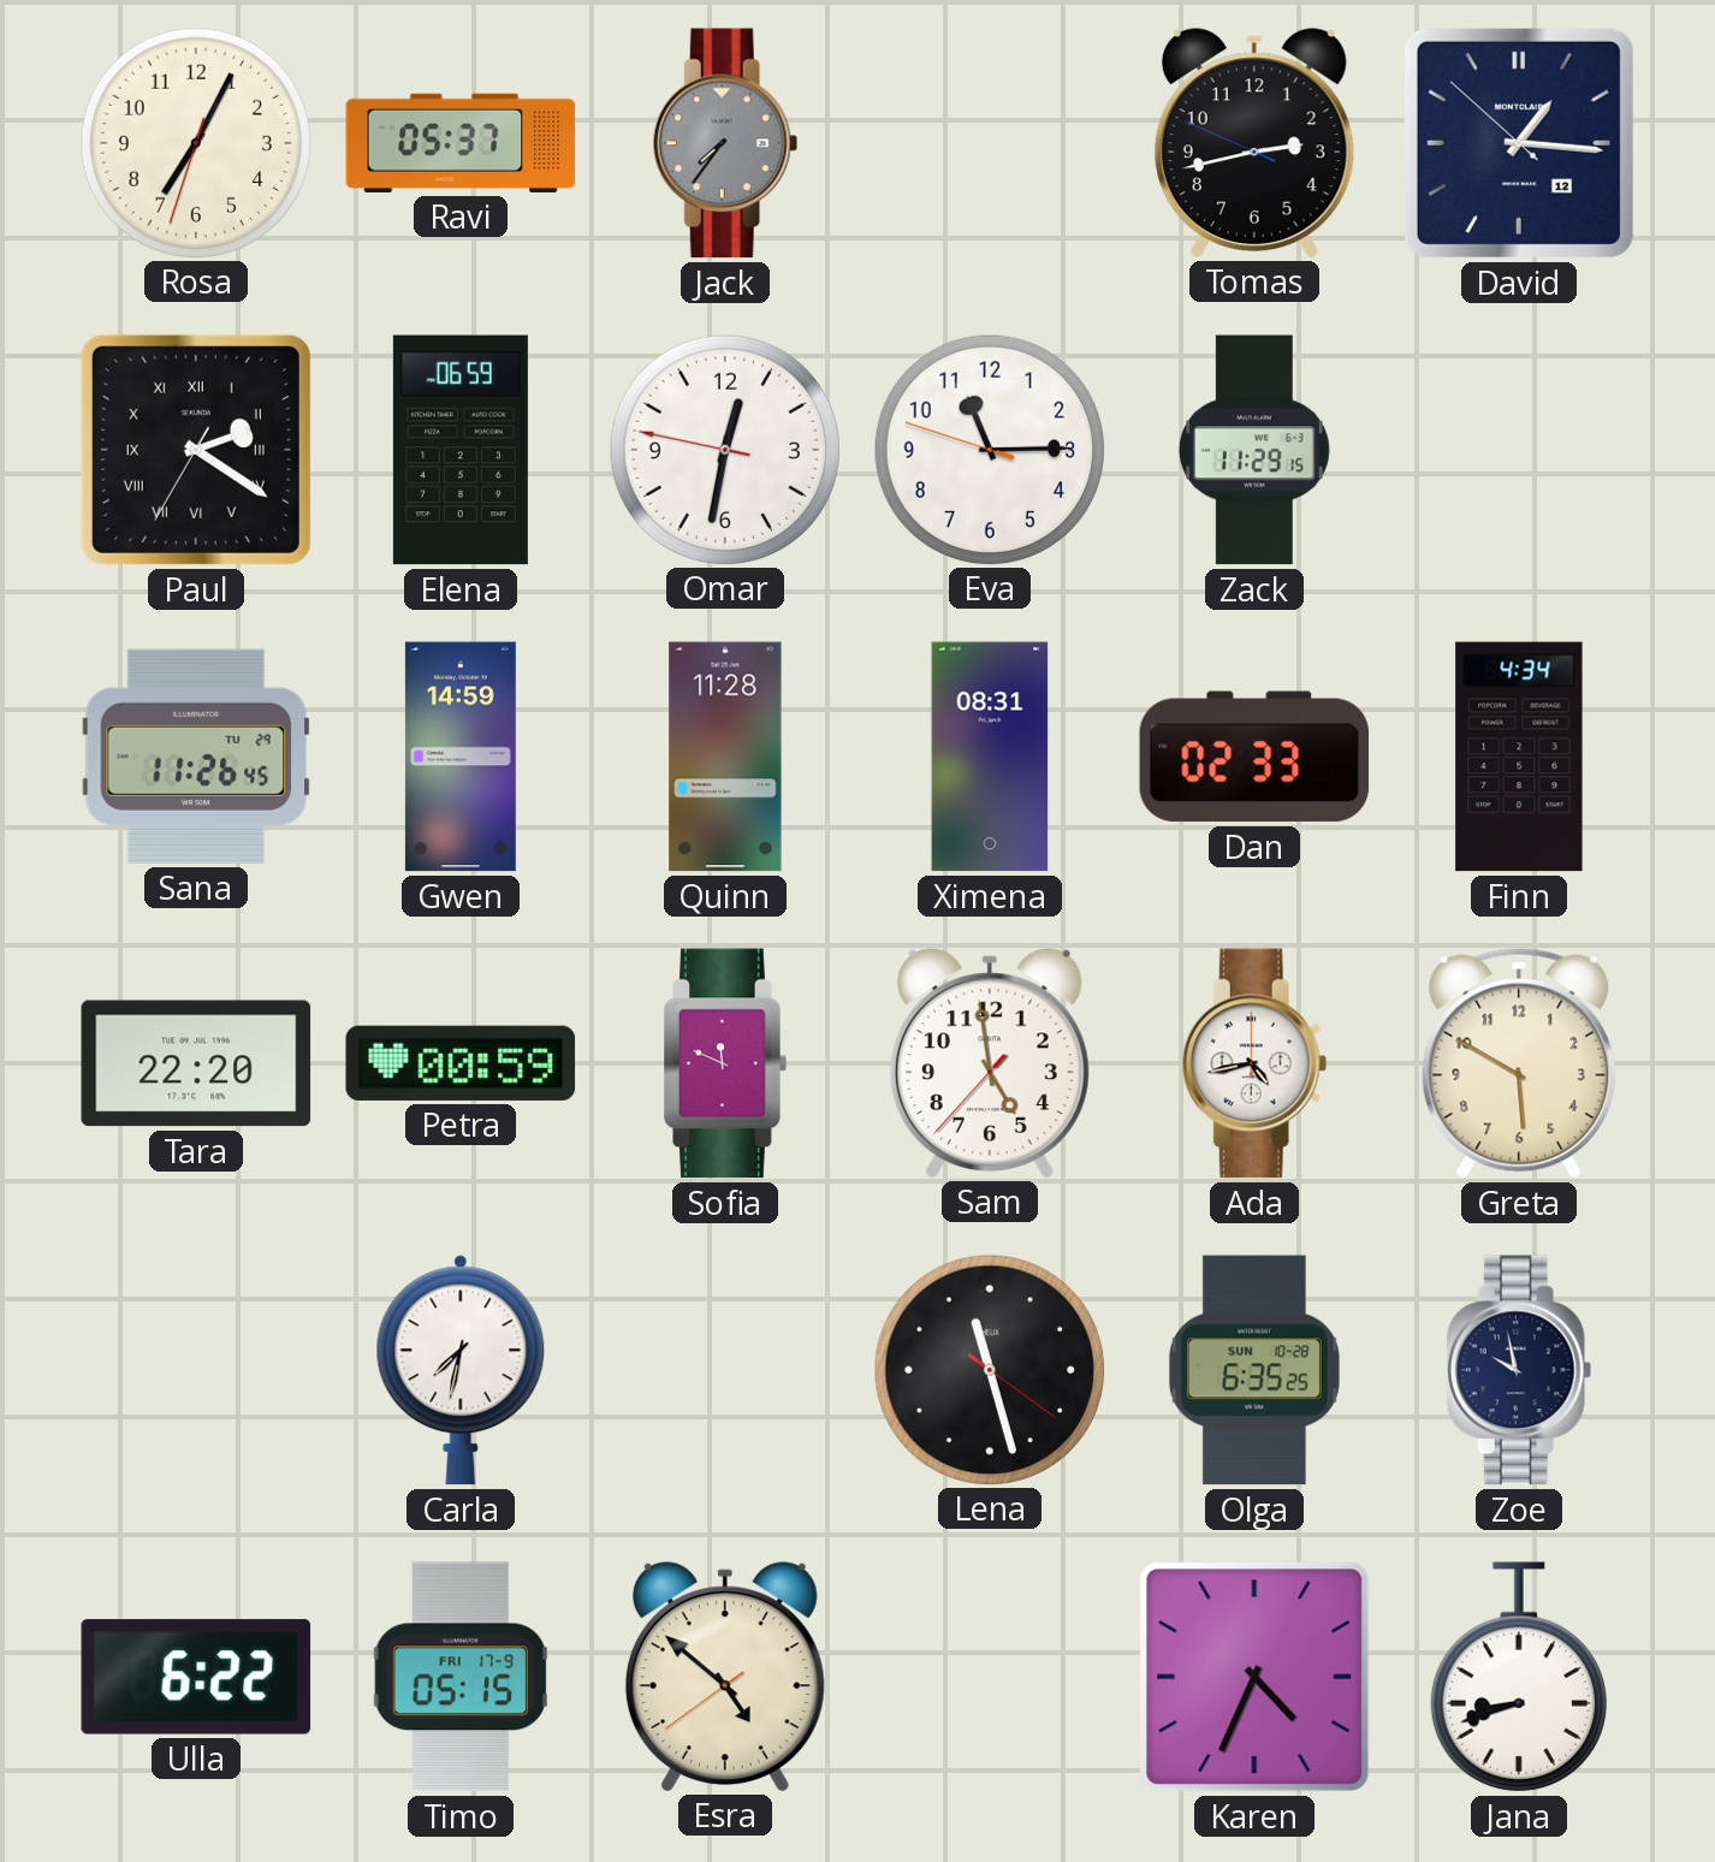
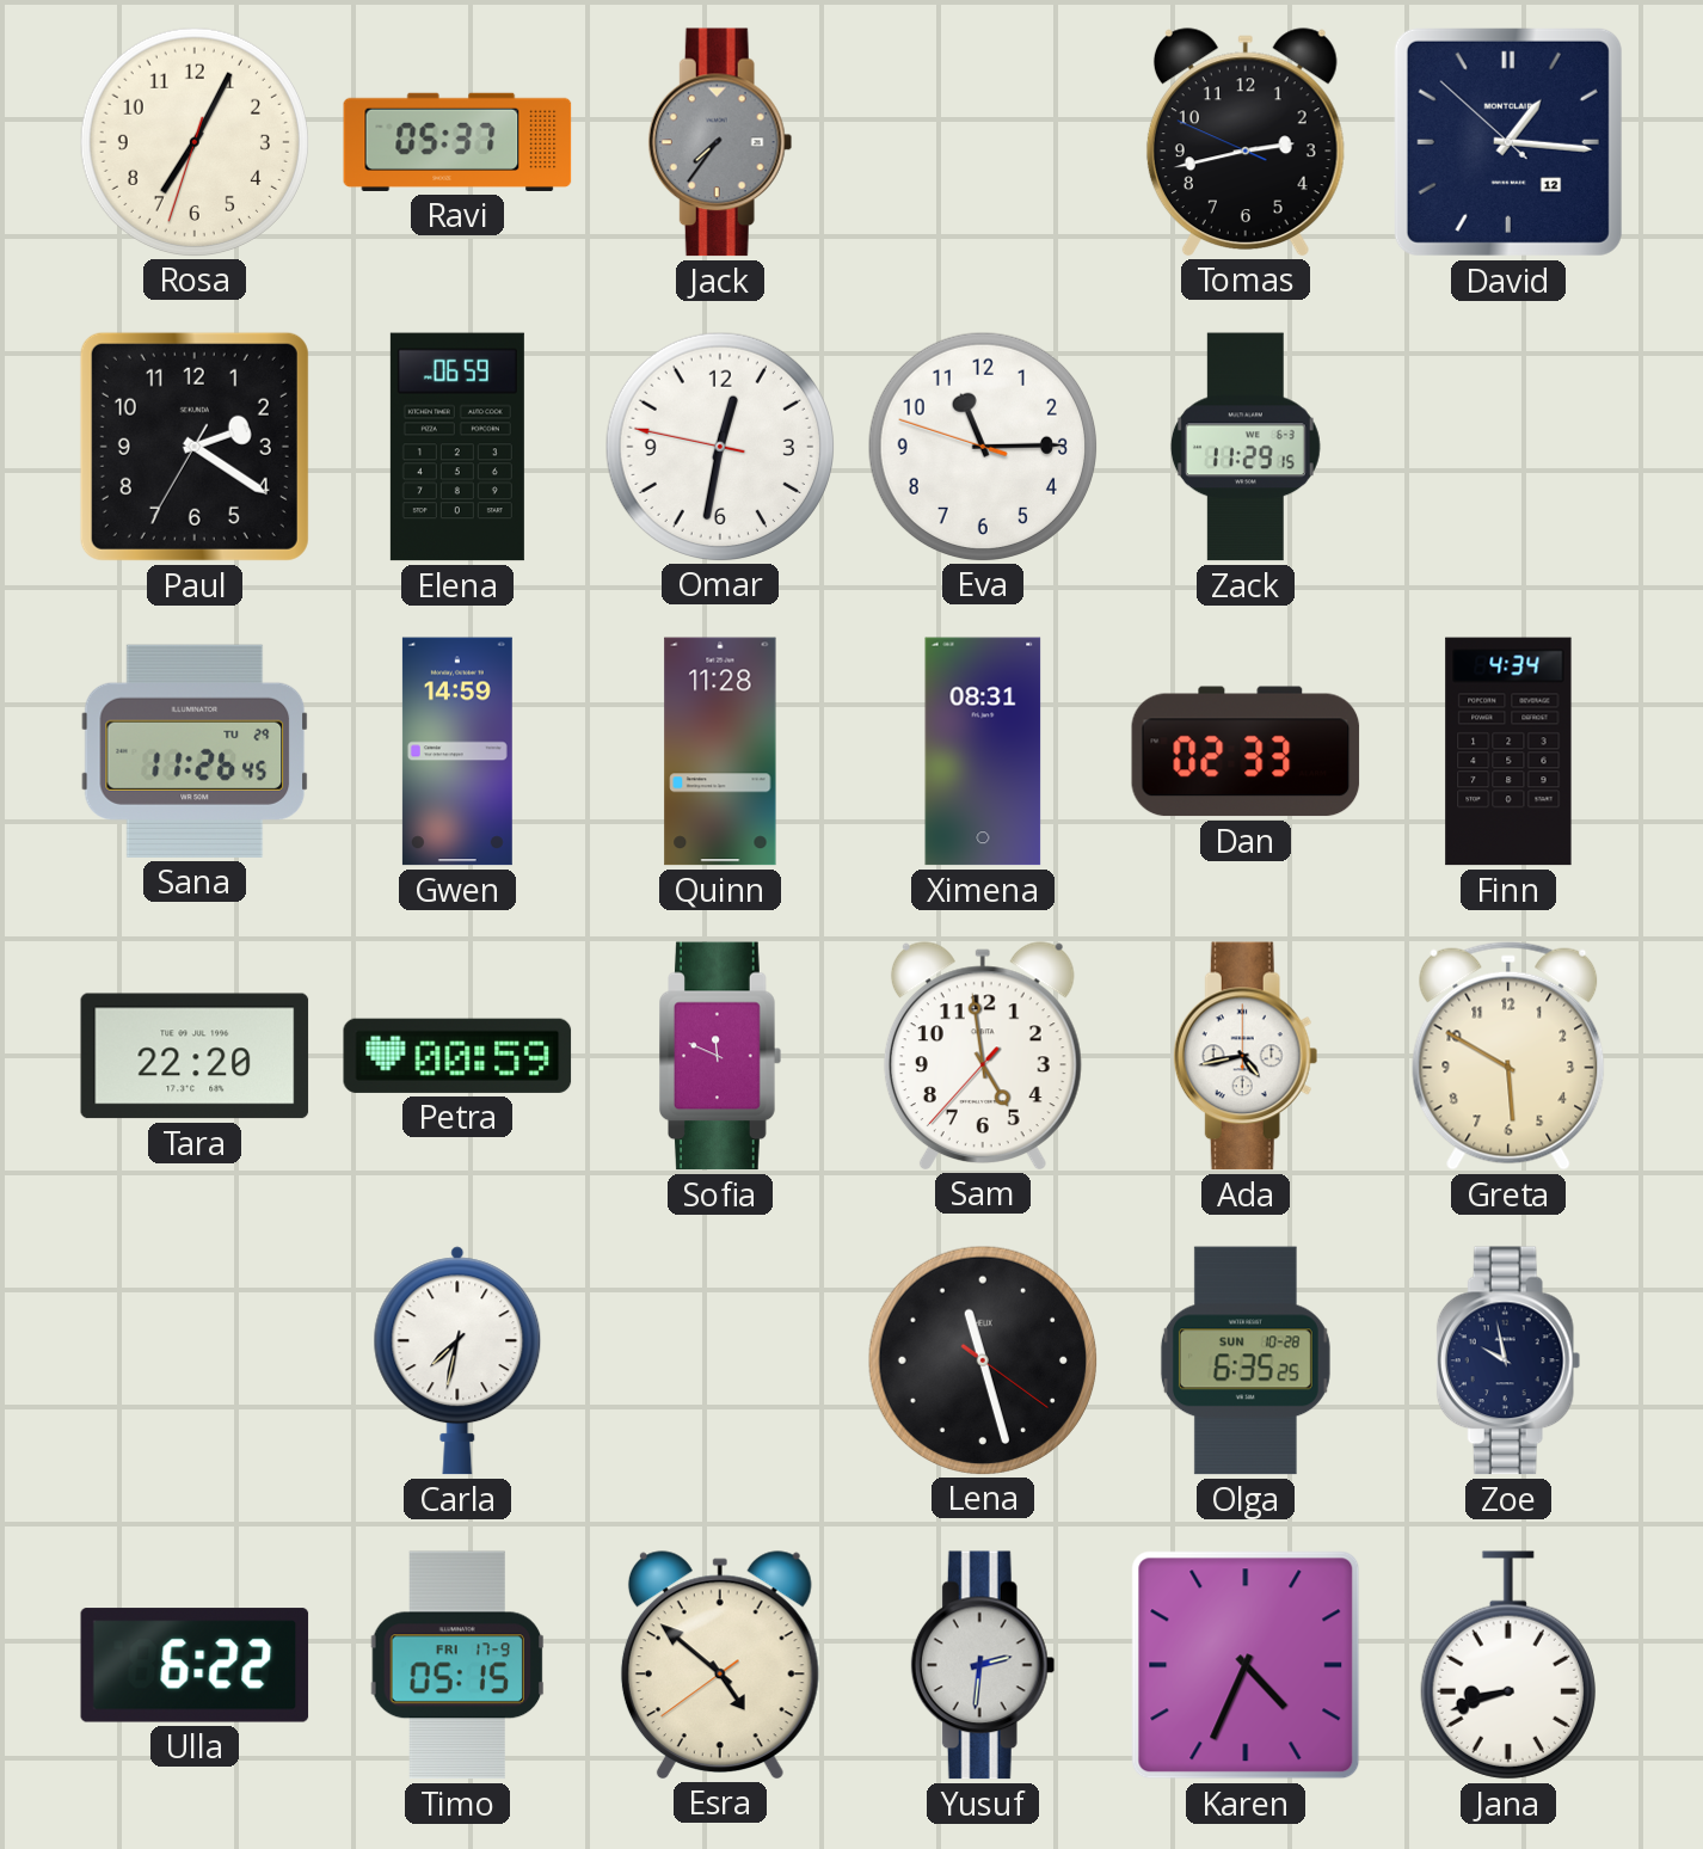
Paul numerals: Roman -> Arabic (195, 447)
Yusuf: none -> 2:31 (983, 1665)
